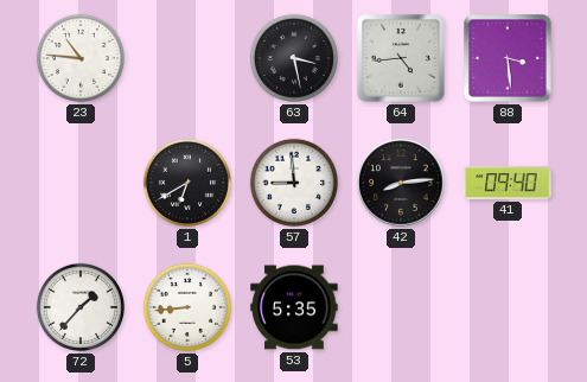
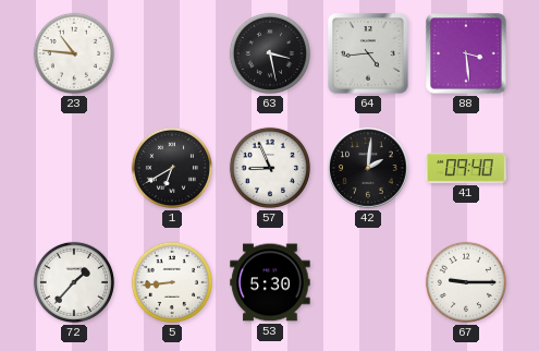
57: 8:59 -> 8:56 (270, 168)
42: 8:14 -> 2:01 (368, 168)
53: 5:35 -> 5:30 (270, 282)
67: none -> 9:15 (466, 282)
